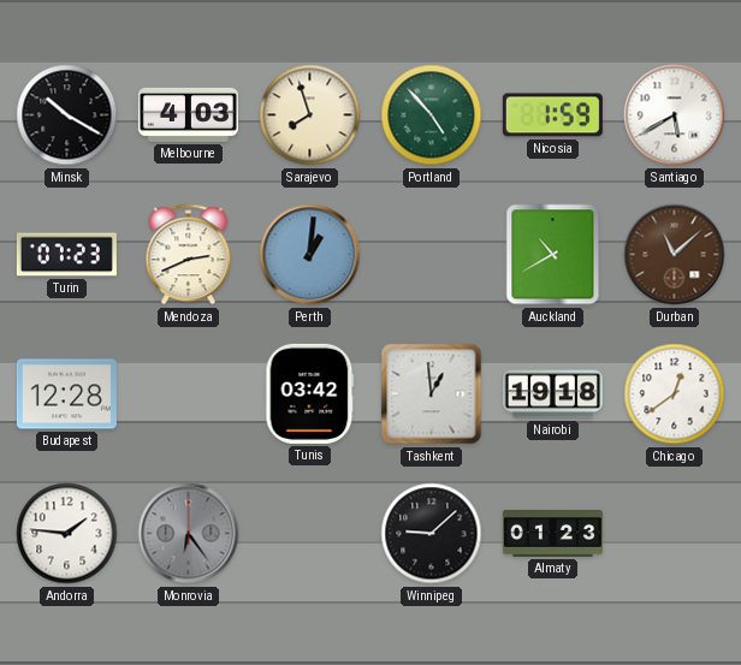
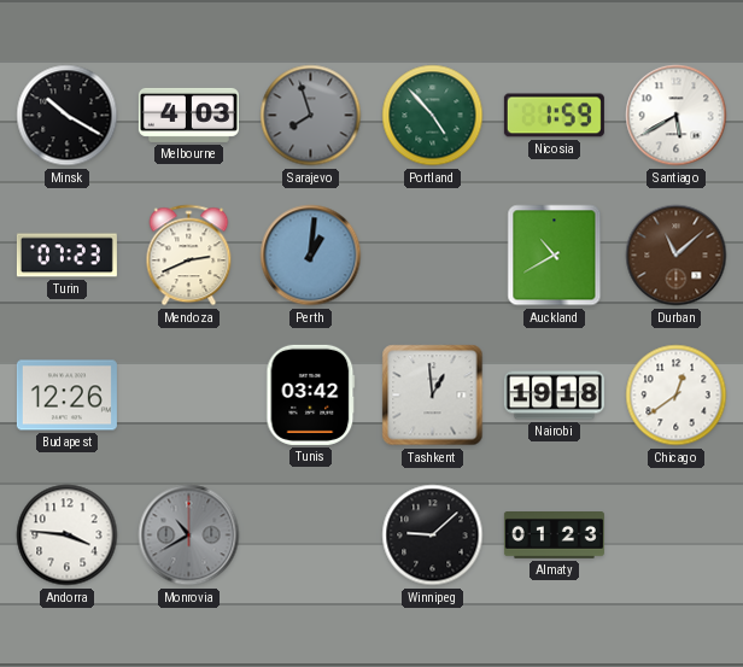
Sarajevo dial: cream -> grey (311, 116)
Budapest: 12:28 -> 12:26 (66, 396)
Andorra: 1:46 -> 3:46 (68, 536)
Monrovia: 6:24 -> 10:40 (189, 536)
